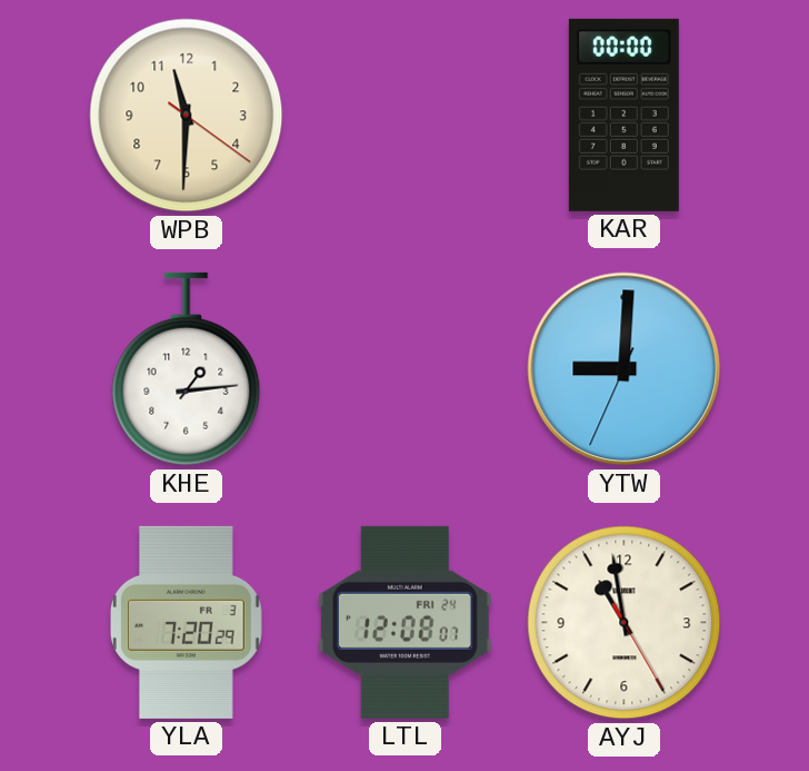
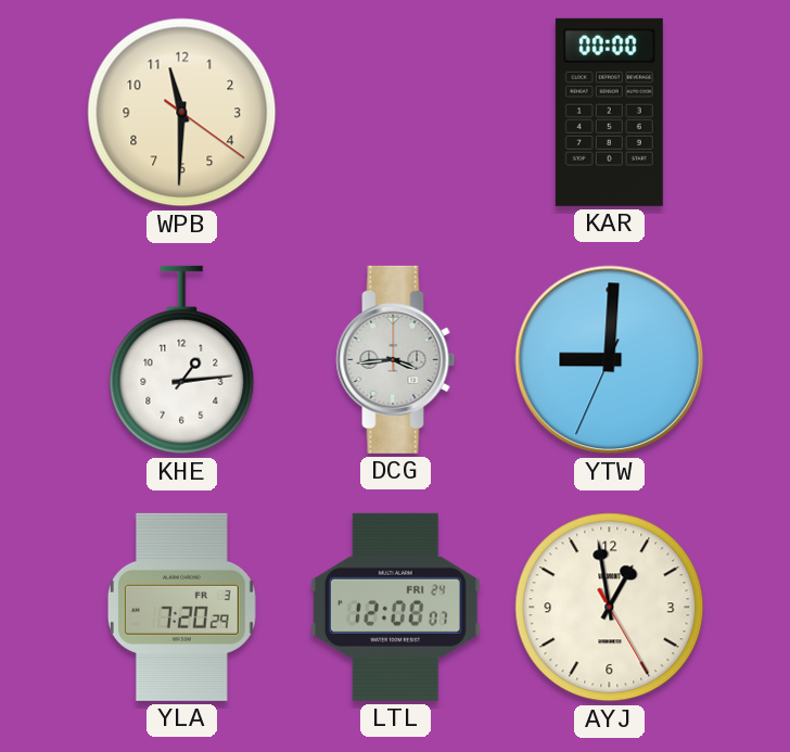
DCG: none -> 3:44 (396, 359)
AYJ: 10:58 -> 12:58 (610, 608)
